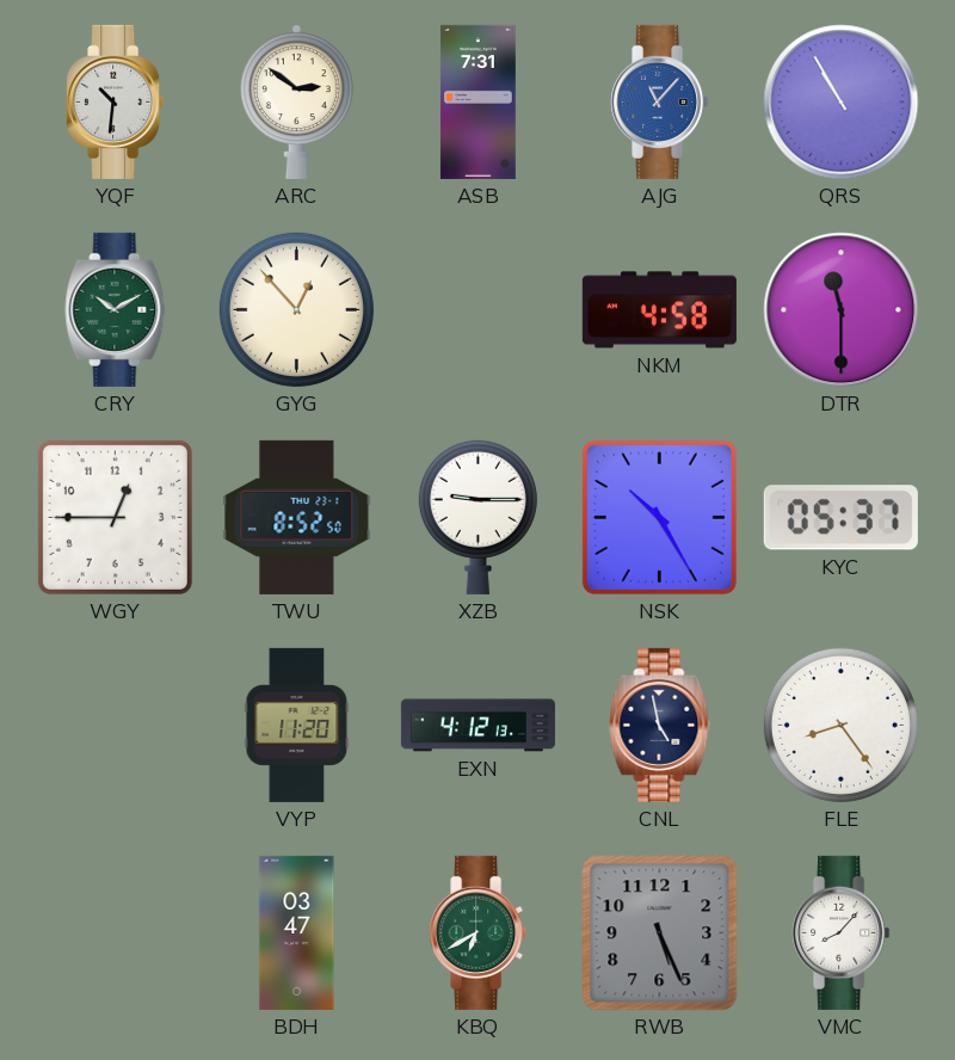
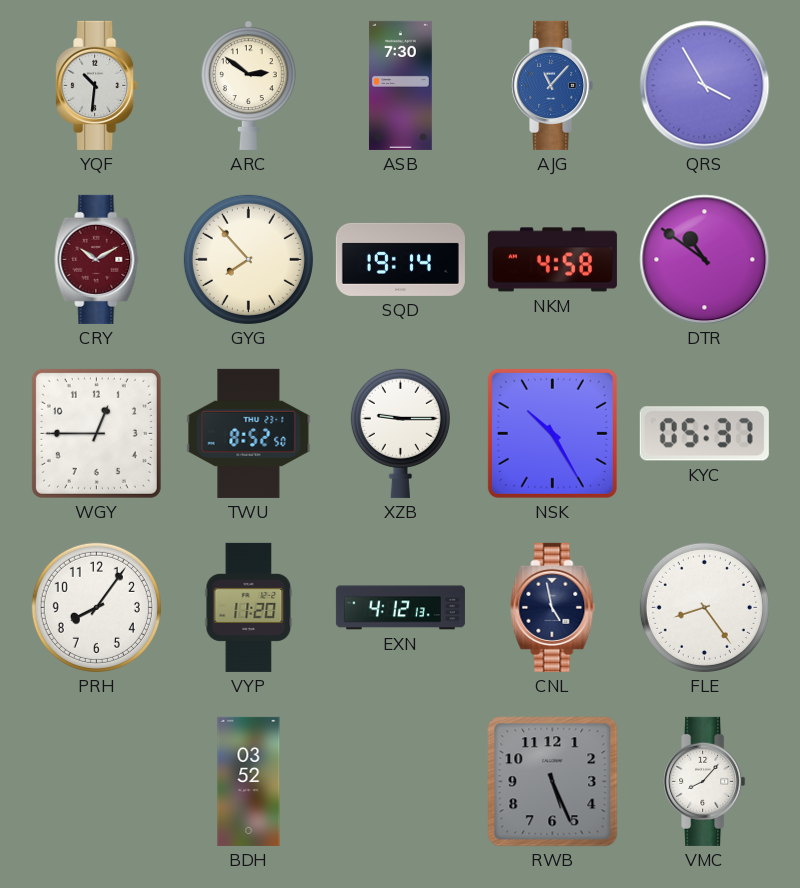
ASB: 7:31 -> 7:30 (400, 85)
QRS: 10:55 -> 3:55 (705, 86)
CRY dial: green -> burgundy (97, 259)
GYG: 12:53 -> 7:53 (248, 259)
SQD: none -> 19:14 (400, 259)
DTR: 11:30 -> 10:51 (705, 260)
PRH: none -> 8:06 (96, 607)
BDH: 03:47 -> 03:52 (249, 781)
KBQ: 6:40 -> none (479, 932)
